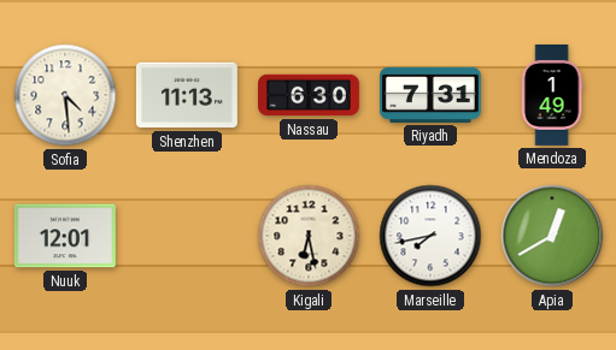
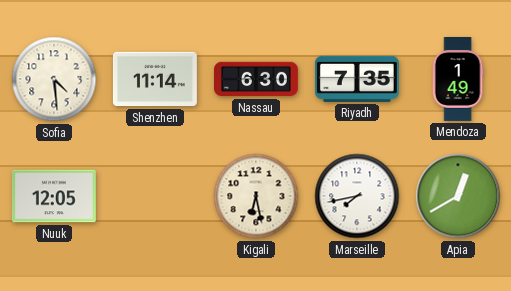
Shenzhen: 11:13 -> 11:14 (155, 79)
Riyadh: 7:31 -> 7:35 (357, 79)
Nuuk: 12:01 -> 12:05 (54, 196)
